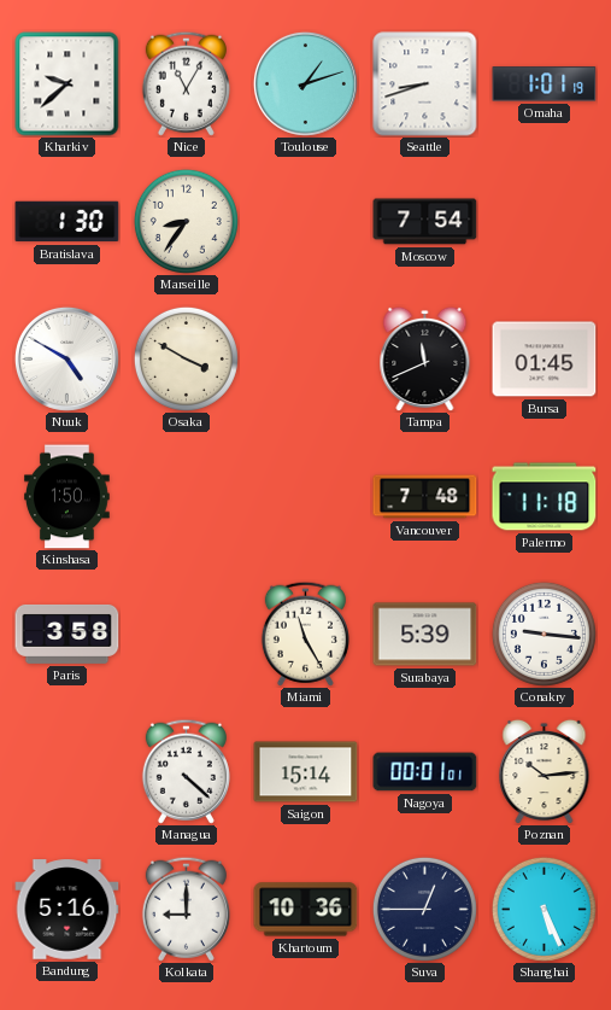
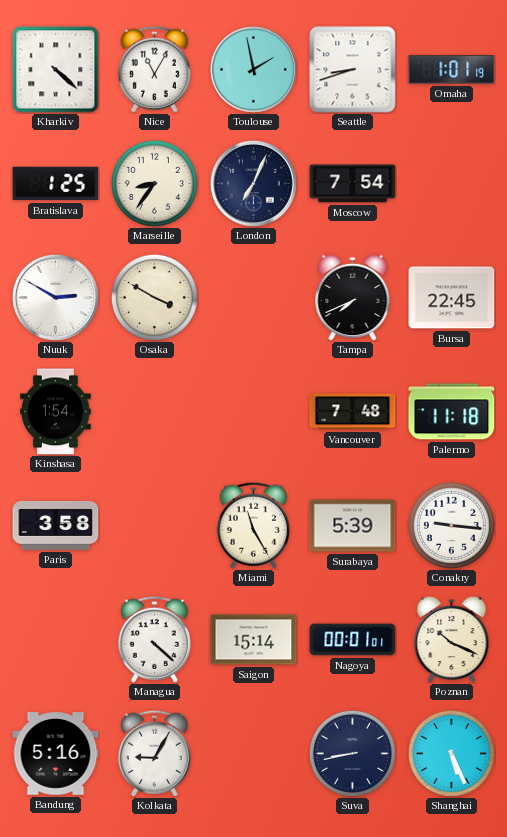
Kharkiv: 9:38 -> 4:22 (56, 70)
Toulouse: 1:12 -> 1:58 (253, 69)
Bratislava: 1:30 -> 1:25 (56, 184)
London: none -> 7:04 (253, 183)
Nuuk: 4:50 -> 2:50 (55, 297)
Tampa: 11:41 -> 7:41 (353, 297)
Bursa: 01:45 -> 22:45 (452, 298)
Kinshasa: 1:50 -> 1:54 (56, 412)
Poznan: 10:14 -> 10:19 (452, 639)
Kolkata: 9:00 -> 9:05 (154, 753)
Khartoum: 10:36 -> none (306, 910)
Suva: 12:45 -> 8:43 (352, 753)
